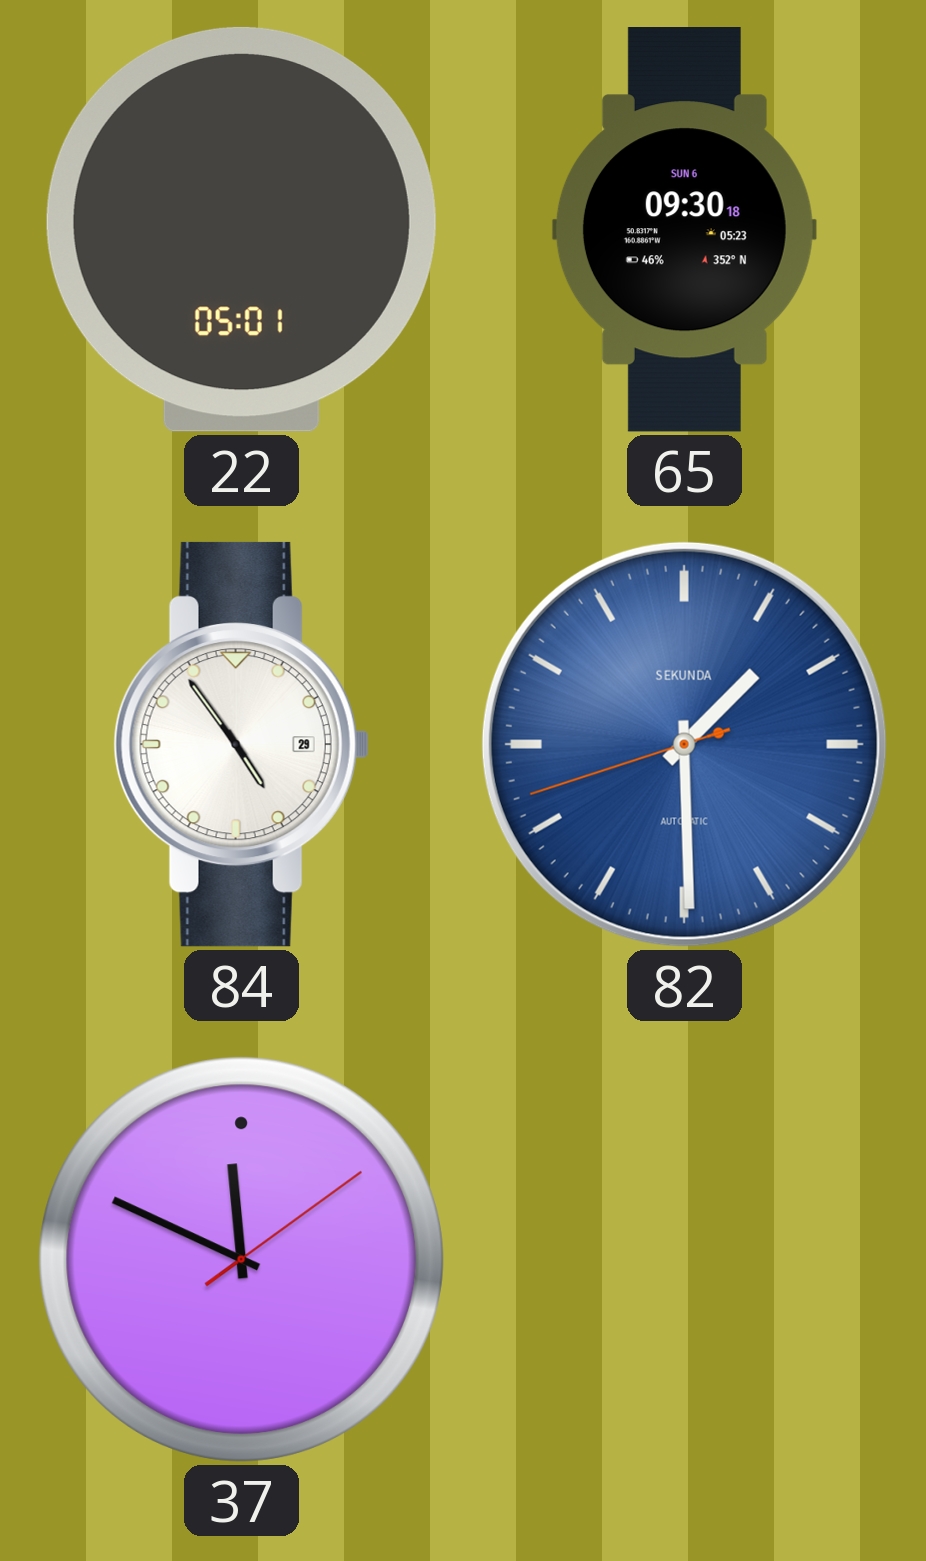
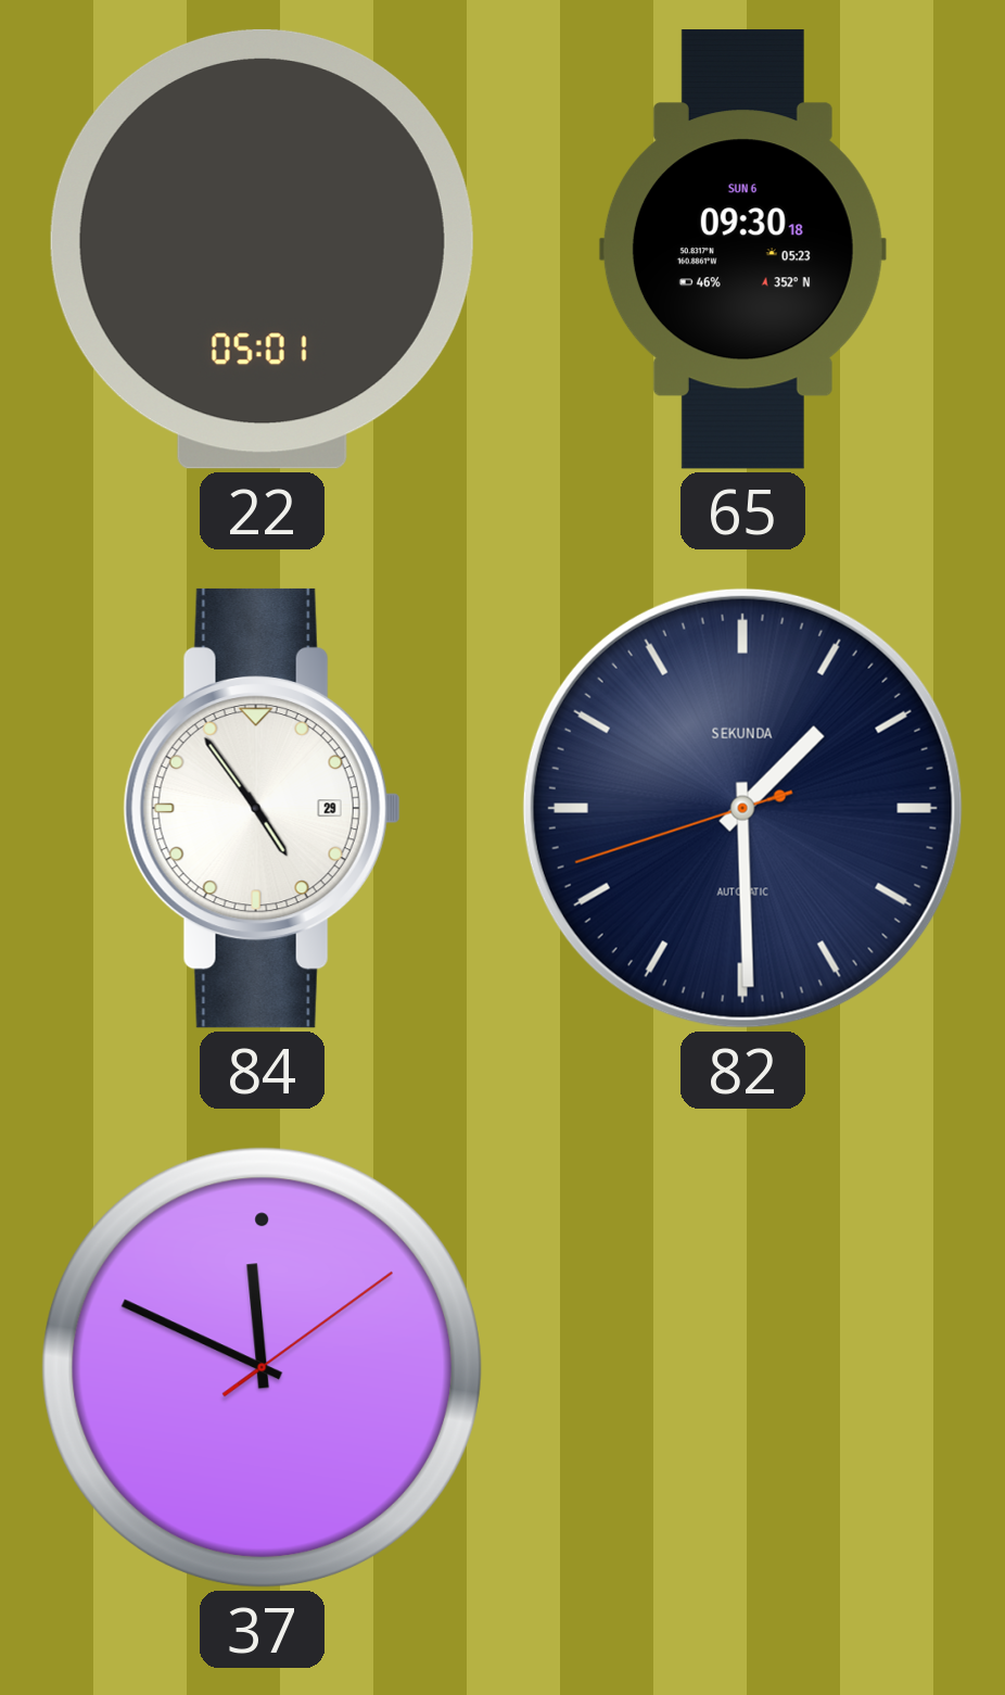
82 dial: blue -> navy (742, 808)
